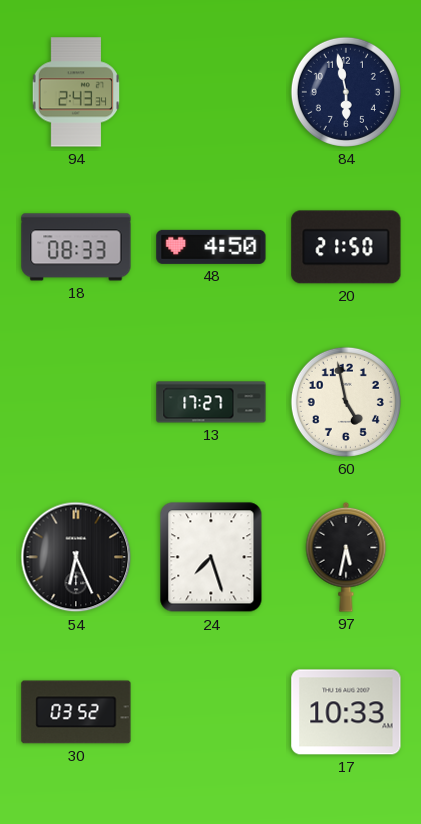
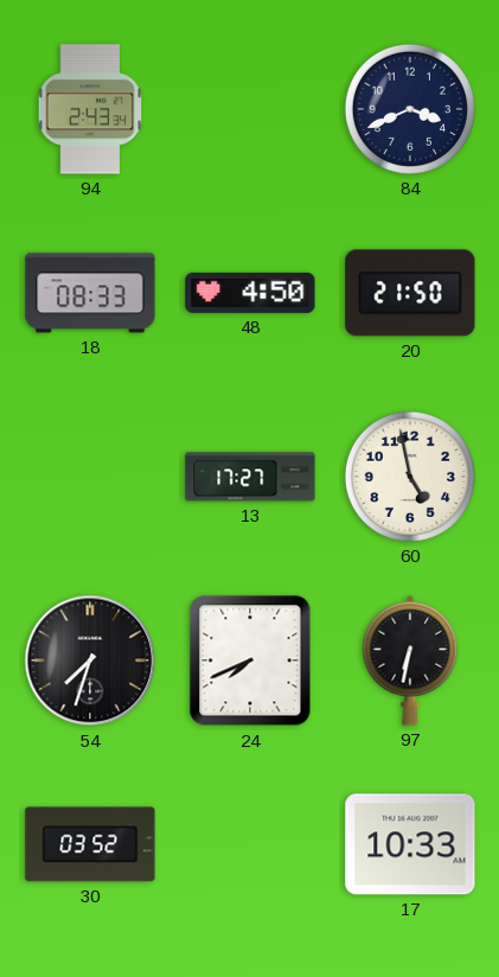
84: 5:58 -> 3:41 (410, 109)
54: 6:26 -> 7:33 (90, 660)
24: 7:27 -> 7:41 (250, 660)
97: 5:32 -> 6:32 (410, 660)
